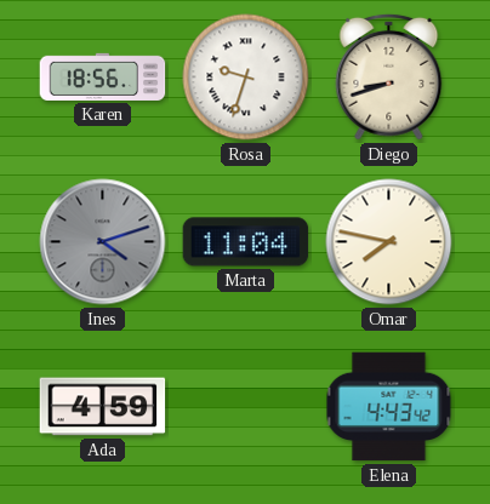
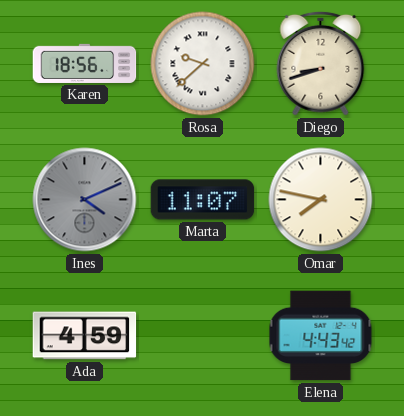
Rosa: 9:33 -> 9:38 (203, 64)
Ines: 4:12 -> 4:11 (85, 200)
Marta: 11:04 -> 11:07 (203, 200)
